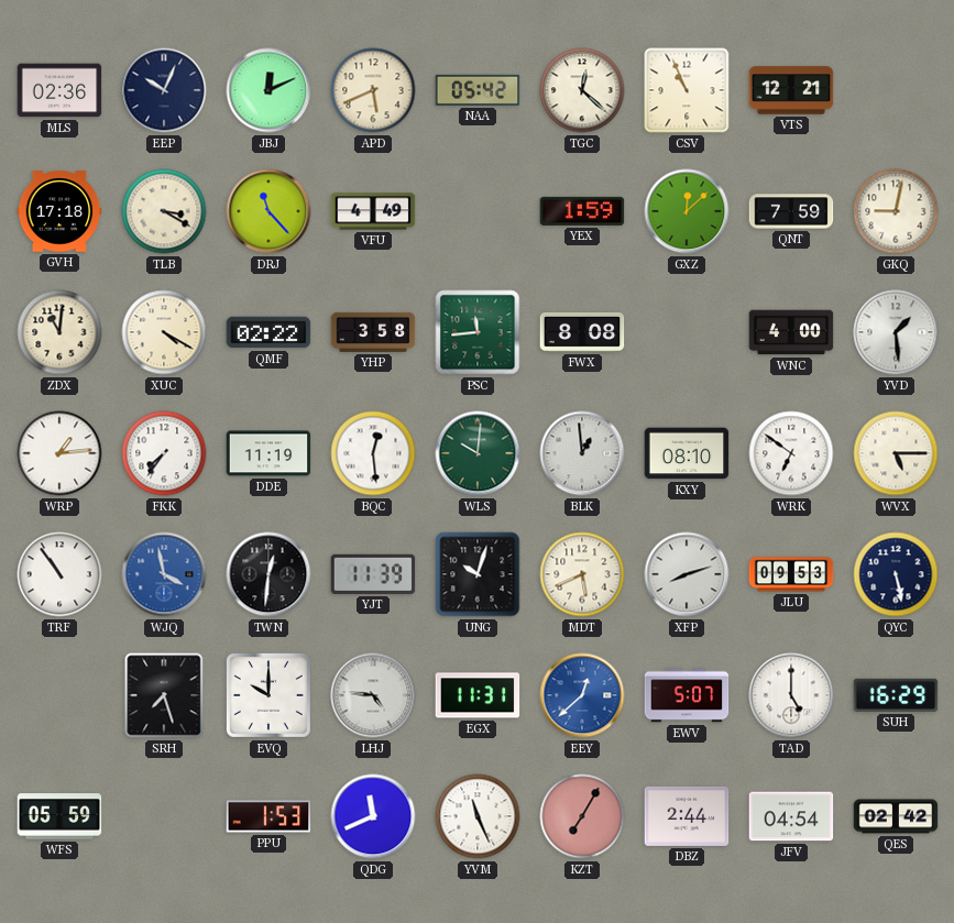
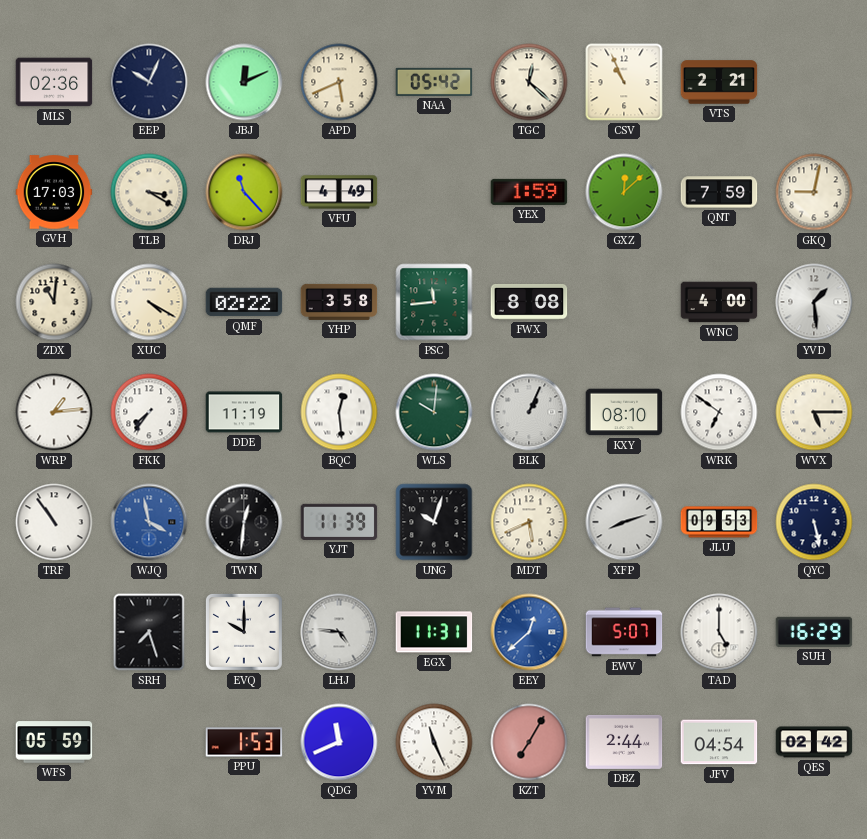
VTS: 12:21 -> 2:21 (719, 82)
GVH: 17:18 -> 17:03 (54, 192)
BLK: 12:59 -> 1:04 (529, 412)
